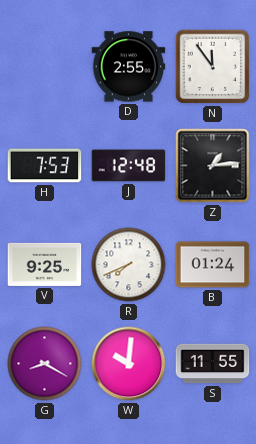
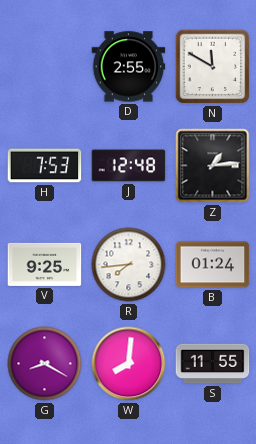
N: 11:54 -> 11:50 (213, 67)
R: 7:41 -> 7:44 (129, 265)
W: 10:01 -> 8:01 (129, 364)
